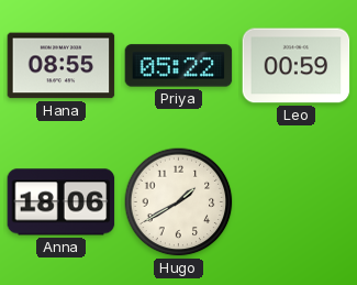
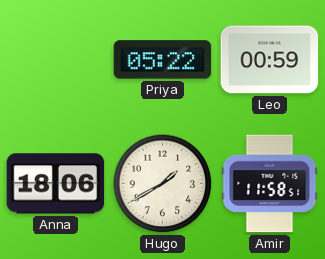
Hana: 08:55 -> none (62, 66)
Amir: none -> 11:58 (270, 184)
